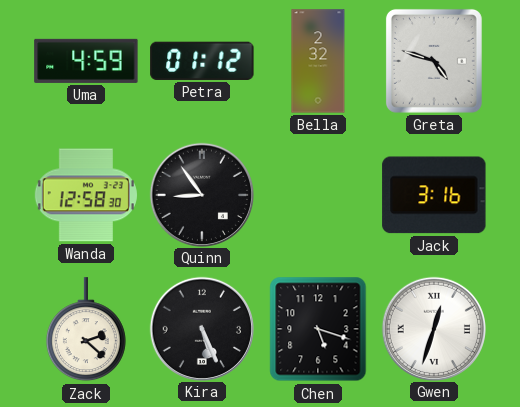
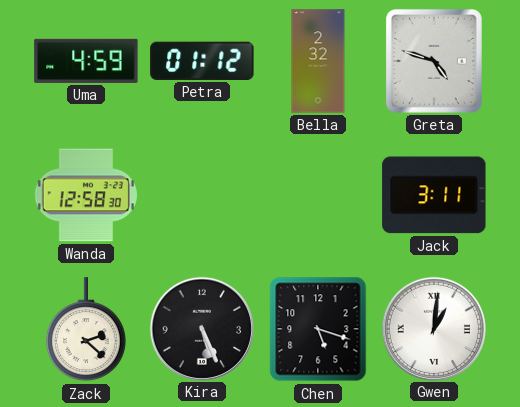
Quinn: 8:54 -> none (201, 194)
Jack: 3:16 -> 3:11 (434, 195)
Gwen: 12:33 -> 1:01 (433, 328)
